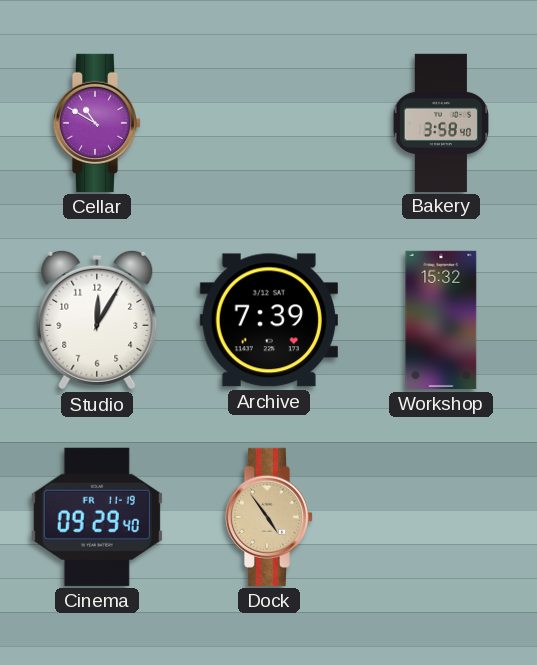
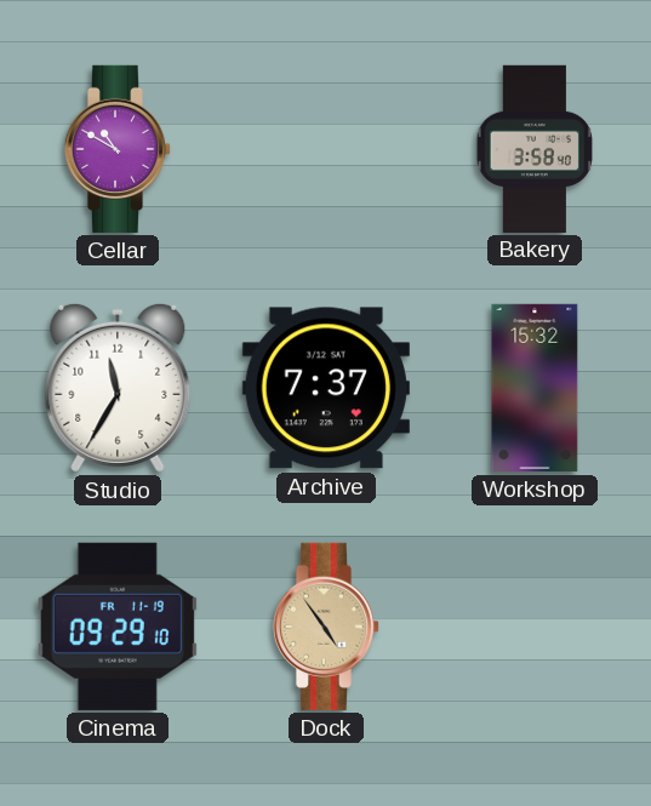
Studio: 12:05 -> 11:35 (118, 388)
Archive: 7:39 -> 7:37 (326, 388)
Cinema: 09:29:40 -> 09:29:10 (118, 627)
